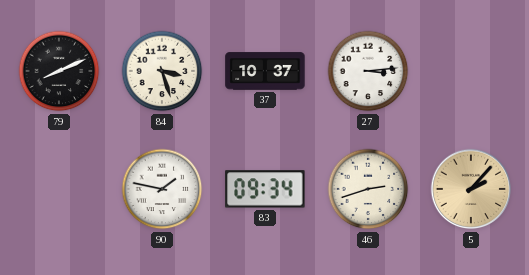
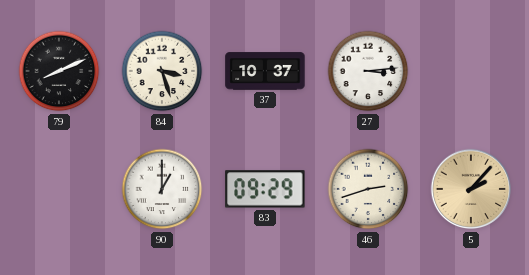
90: 1:47 -> 1:00 (162, 189)
83: 09:34 -> 09:29 (265, 189)
